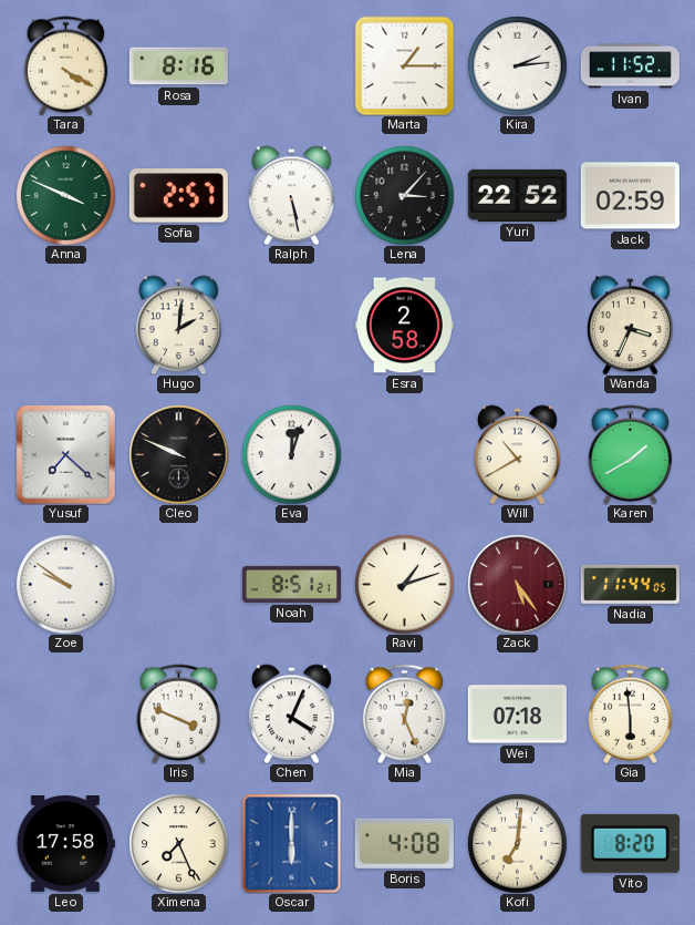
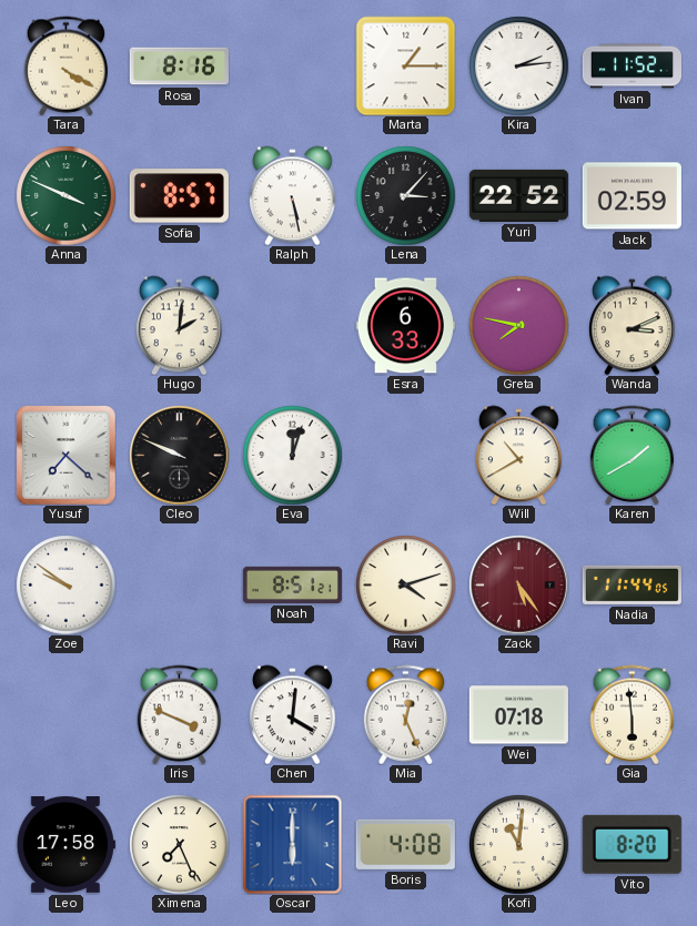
Sofia: 2:57 -> 8:57 (179, 196)
Esra: 2:58 -> 6:33 (405, 326)
Greta: none -> 7:47 (518, 325)
Wanda: 3:34 -> 3:11 (633, 325)
Ravi: 1:12 -> 4:12 (405, 584)
Chen: 4:04 -> 4:01 (293, 714)
Kofi: 7:01 -> 11:01 (518, 844)
